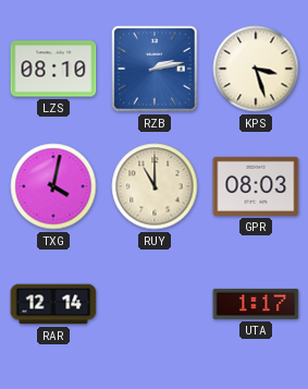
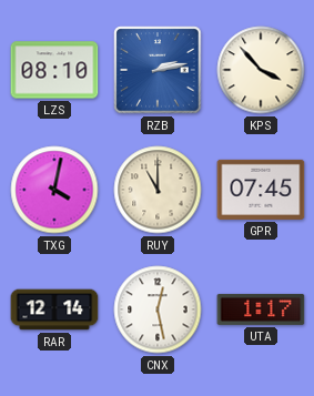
KPS: 3:27 -> 3:53 (261, 70)
GPR: 08:03 -> 07:45 (261, 190)
CNX: none -> 12:28 (158, 309)
